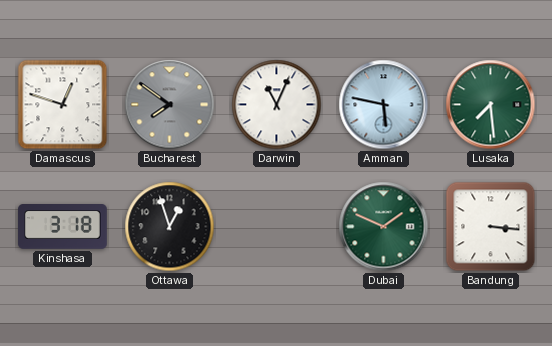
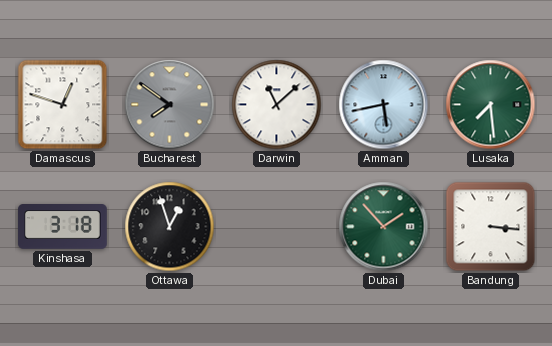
Darwin: 11:04 -> 11:08 (277, 105)
Amman: 5:47 -> 5:43 (384, 105)
Dubai: 1:49 -> 1:53 (384, 227)
